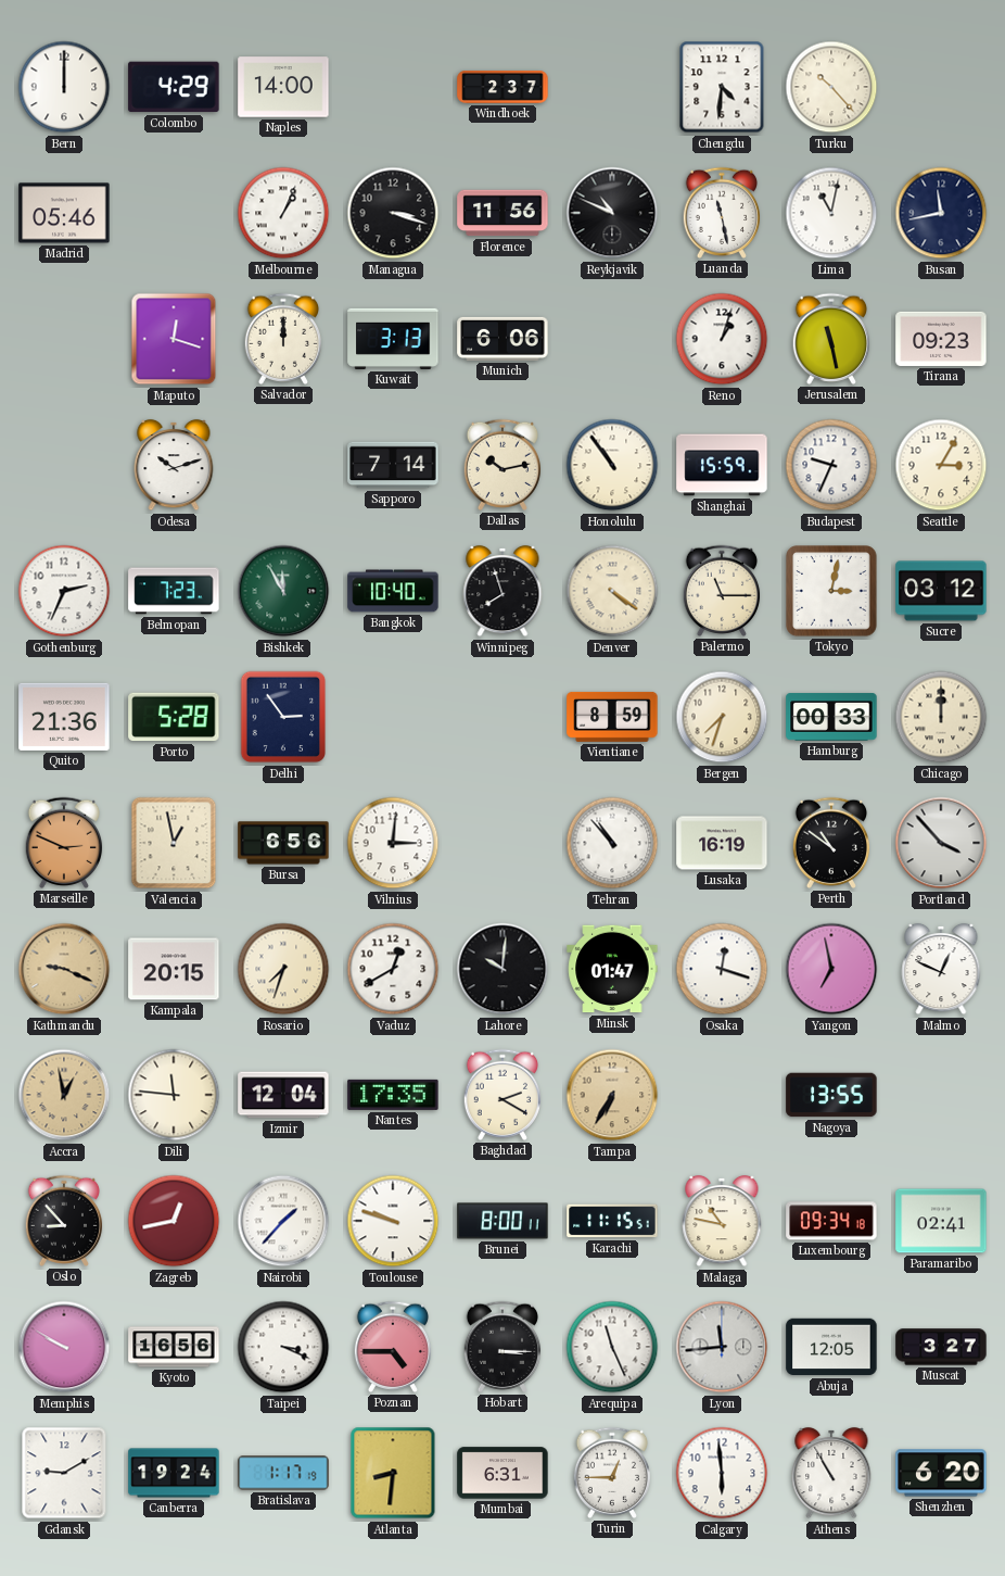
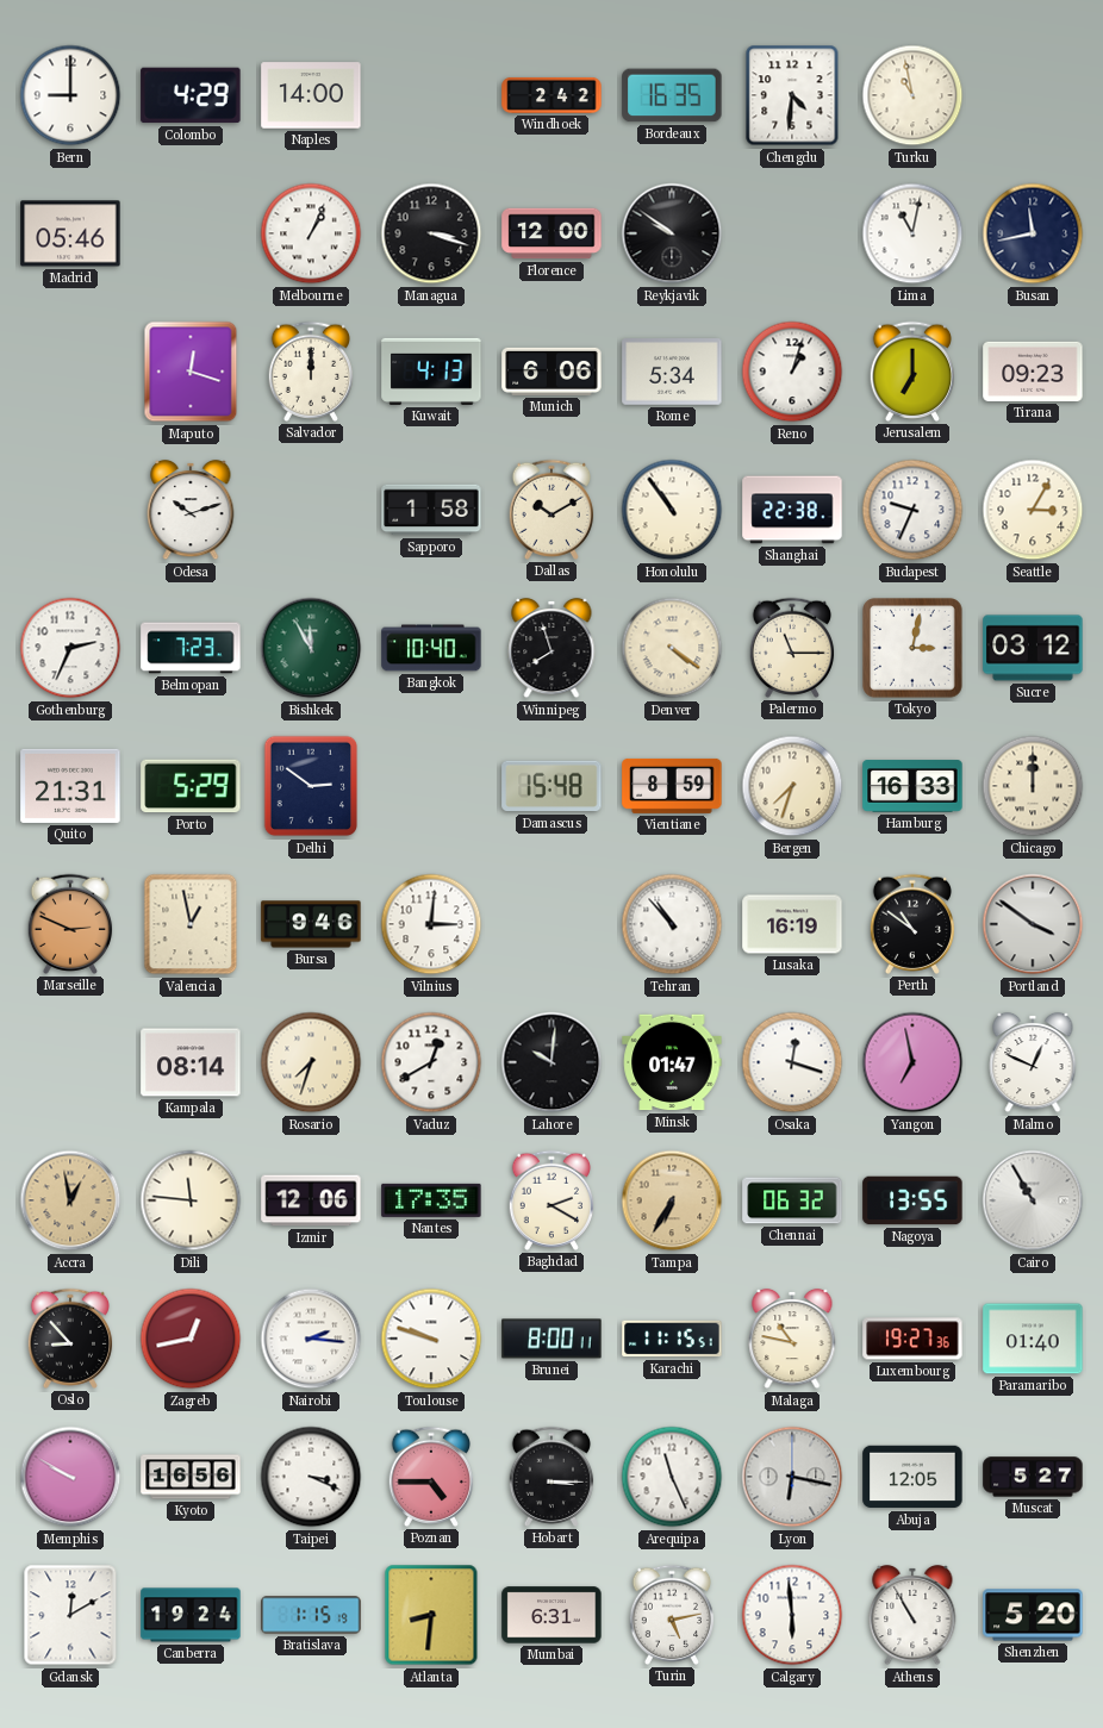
Bern: 12:00 -> 9:00 (70, 95)
Windhoek: 2:37 -> 2:42 (551, 95)
Bordeaux: none -> 16:35 (672, 95)
Turku: 10:23 -> 10:58 (912, 95)
Florence: 11:56 -> 12:00 (551, 233)
Reykjavik: 10:49 -> 9:51 (672, 233)
Luanda: 11:28 -> none (722, 213)
Kuwait: 3:13 -> 4:13 (431, 372)
Rome: none -> 5:34 (672, 372)
Jerusalem: 11:28 -> 7:00 (912, 372)
Sapporo: 7:14 -> 1:58 (431, 510)
Dallas: 10:13 -> 10:10 (551, 510)
Shanghai: 15:59 -> 22:38 (792, 510)
Quito: 21:36 -> 21:31 (70, 786)
Porto: 5:28 -> 5:29 (191, 786)
Delhi: 2:54 -> 2:51 (311, 786)
Damascus: none -> 15:48 (551, 786)
Hamburg: 00:33 -> 16:33 (912, 786)
Bursa: 6:56 -> 9:46 (311, 924)
Portland: 3:53 -> 3:51 (1033, 924)
Kathmandu: 9:19 -> none (64, 969)
Kampala: 20:15 -> 08:14 (191, 1062)
Izmir: 12:04 -> 12:06 (311, 1200)
Chennai: none -> 06:32 (792, 1200)
Cairo: none -> 10:55 (1033, 1200)
Nairobi: 1:37 -> 2:16 (311, 1339)
Luxembourg: 09:34 -> 19:27 (912, 1339)
Paramaribo: 02:41 -> 01:40 (1033, 1339)
Lyon: 11:44 -> 6:17 (792, 1477)
Muscat: 3:27 -> 5:27 (1033, 1477)
Gdansk: 9:10 -> 12:10 (70, 1615)
Bratislava: 1:17 -> 1:15 (311, 1615)
Turin: 12:45 -> 5:13 (672, 1615)
Shenzhen: 6:20 -> 5:20 (1033, 1615)
